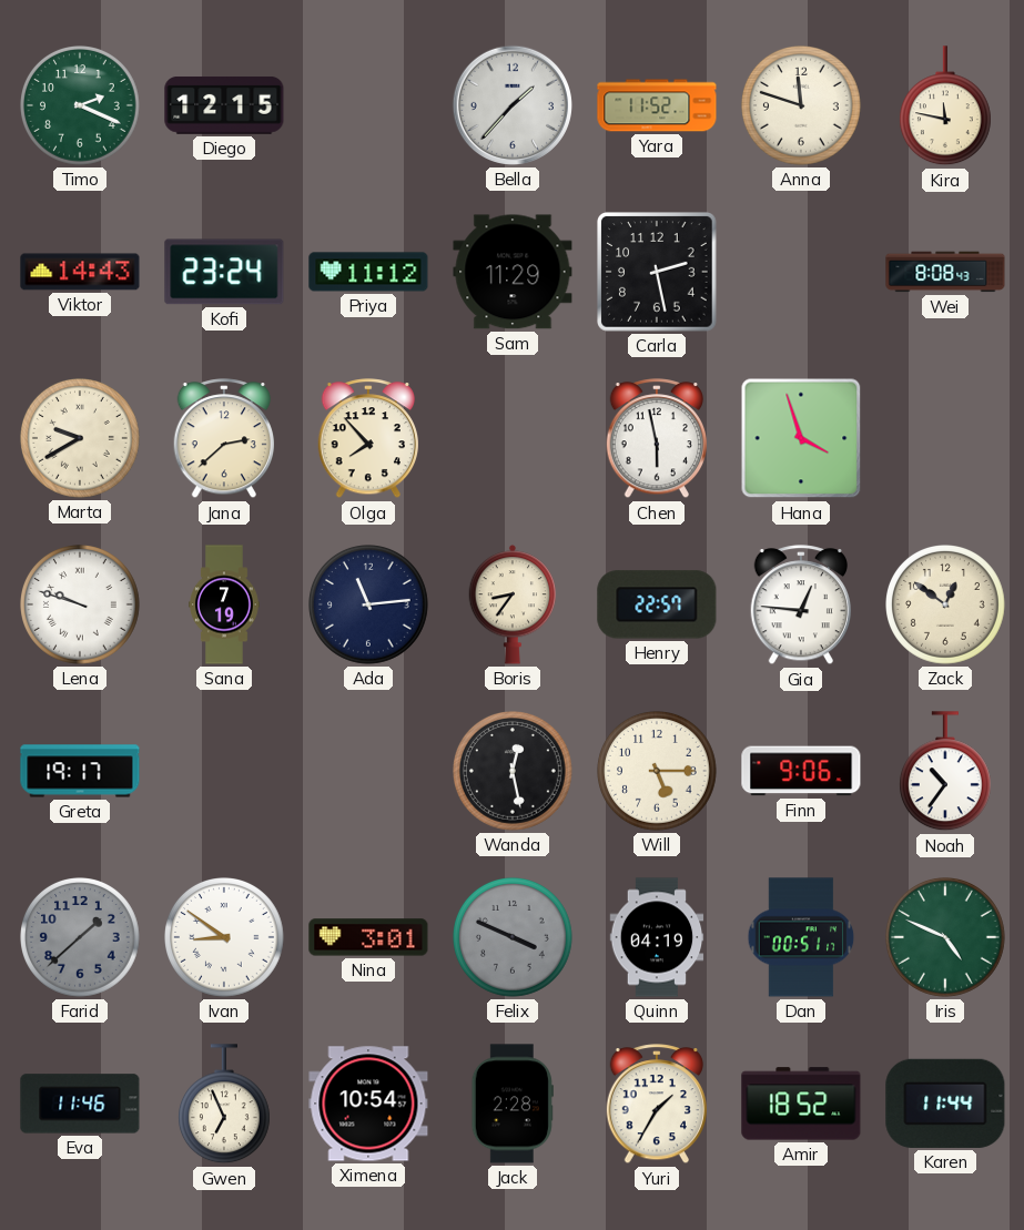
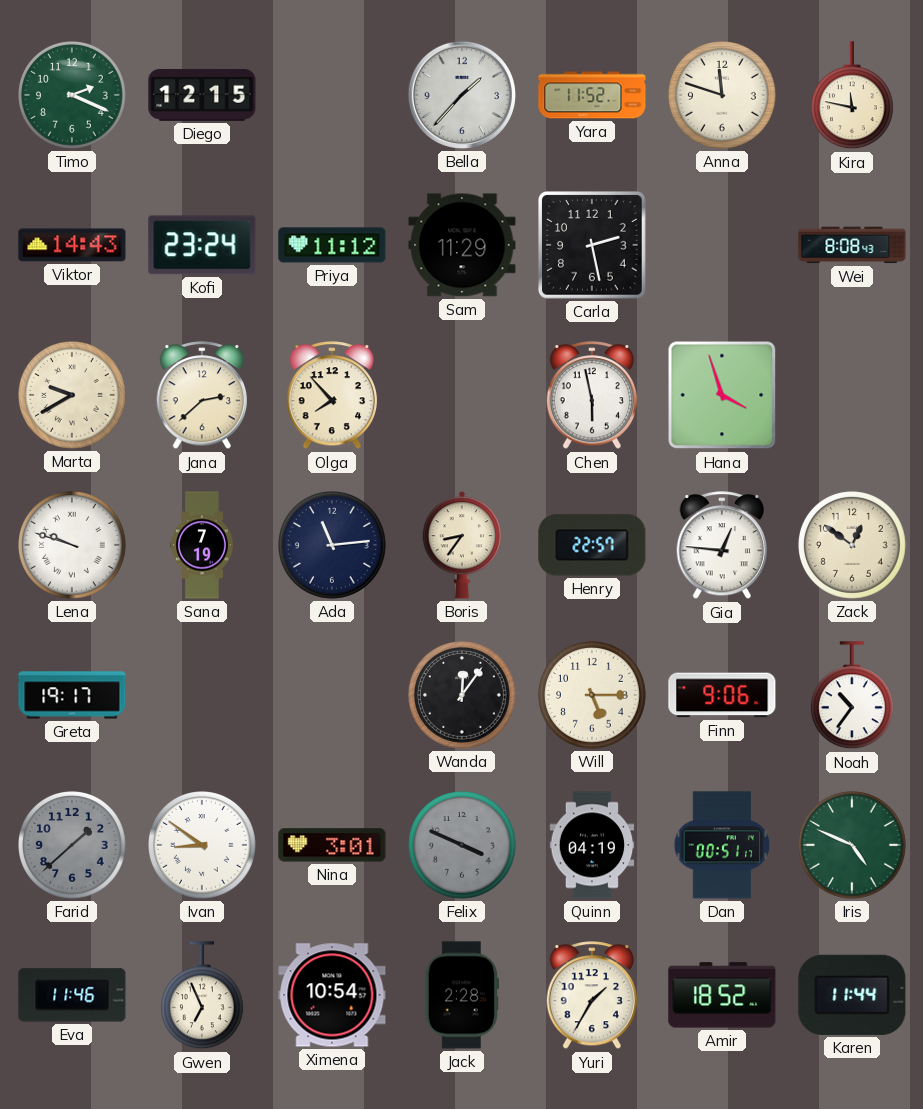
Wanda: 12:28 -> 12:06 (463, 696)
